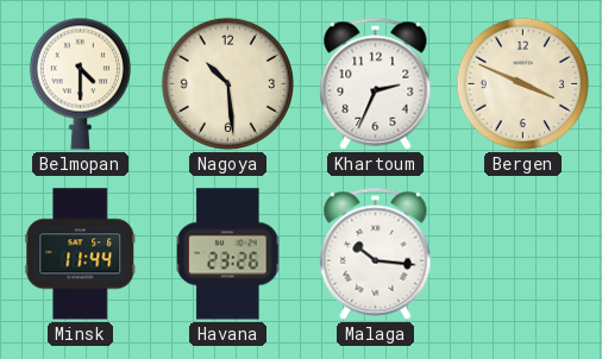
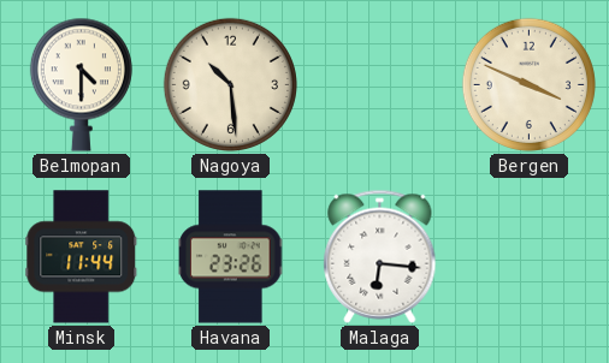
Khartoum: 2:34 -> none (376, 83)
Malaga: 10:16 -> 6:16 (380, 256)
